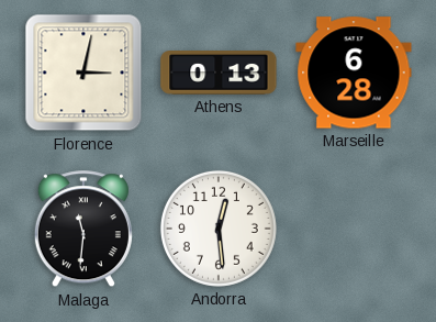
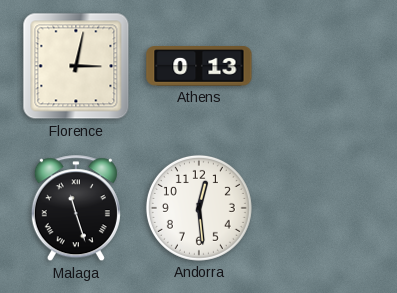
Marseille: 6:28 -> none (354, 73)
Malaga: 11:31 -> 11:27 (76, 209)
